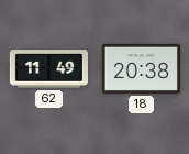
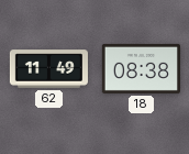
18: 20:38 -> 08:38 (141, 68)
